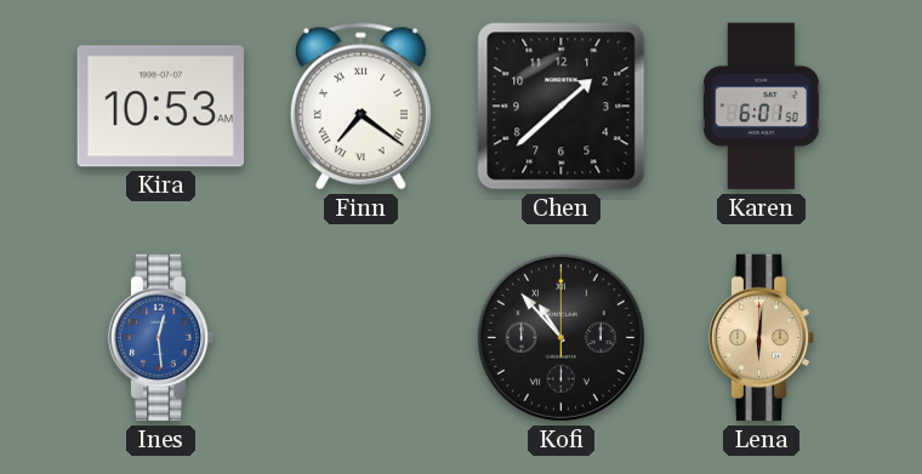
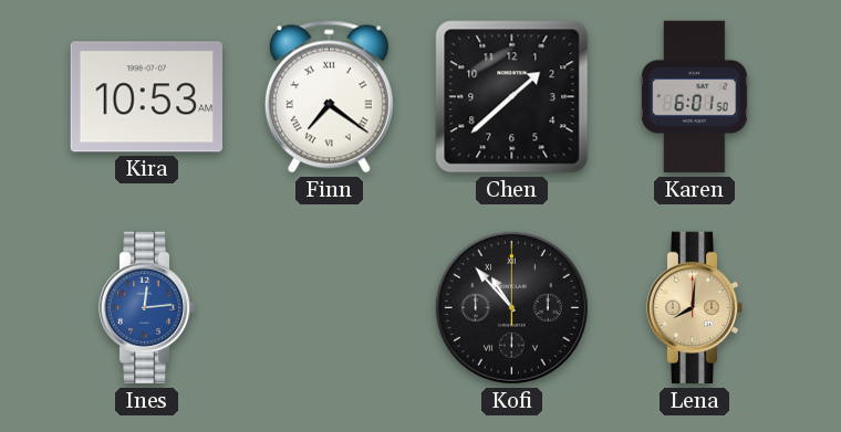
Ines: 12:29 -> 12:14 (147, 308)
Lena: 6:01 -> 8:01 (695, 308)
